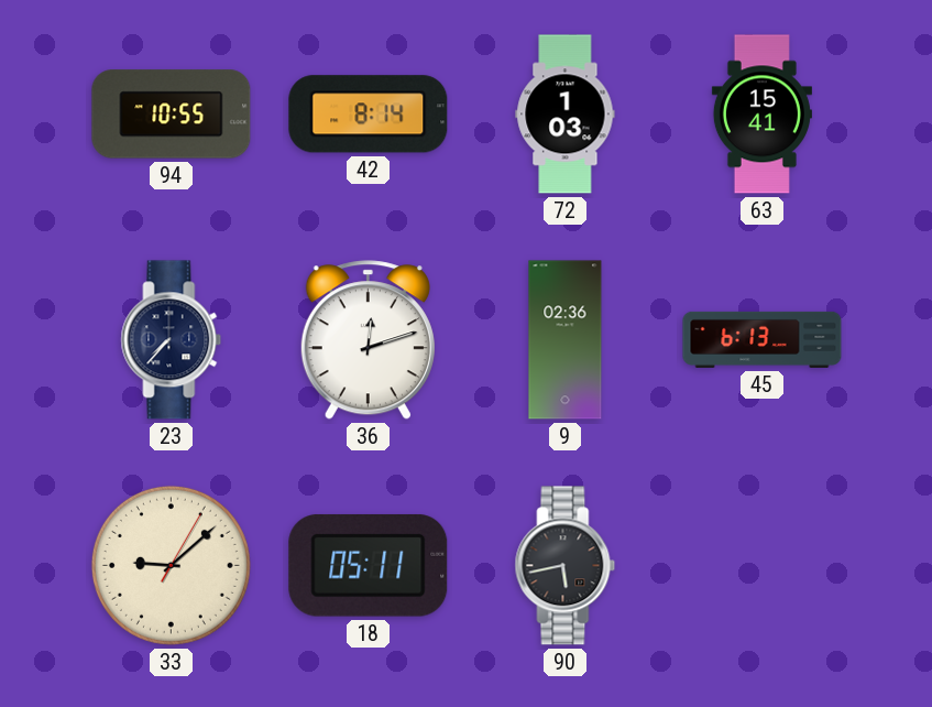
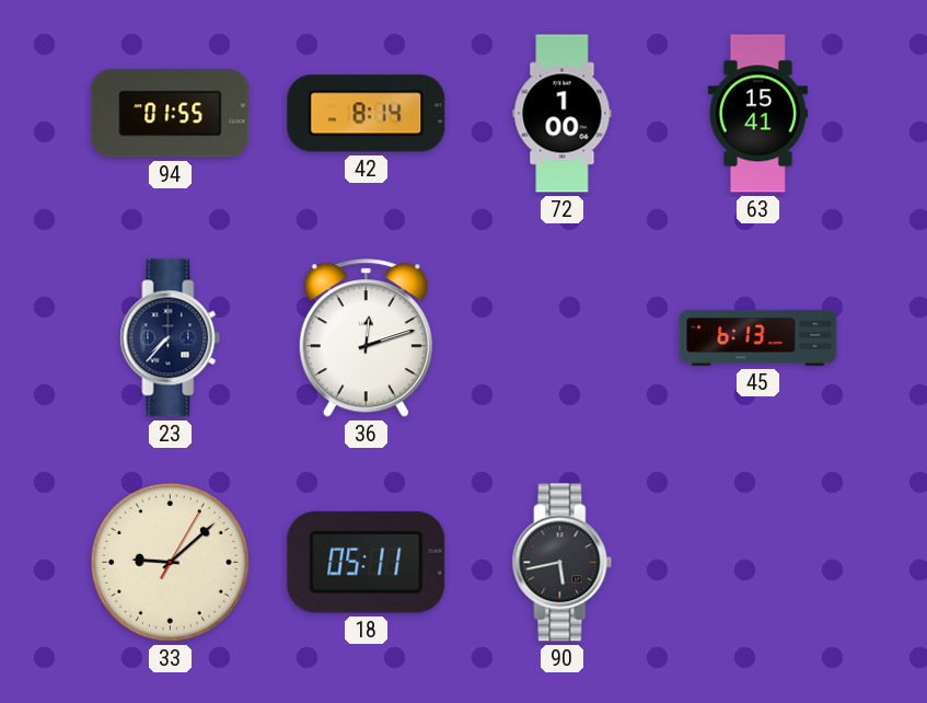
94: 10:55 -> 01:55 (171, 114)
72: 1:03 -> 1:00 (563, 114)
9: 02:36 -> none (566, 340)
